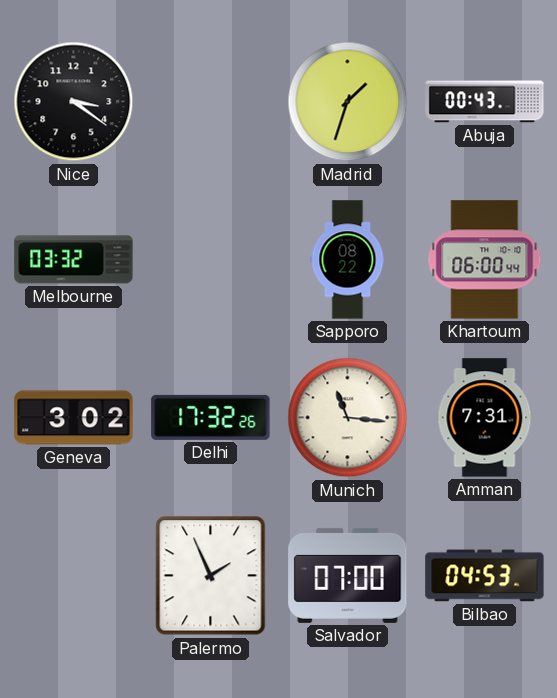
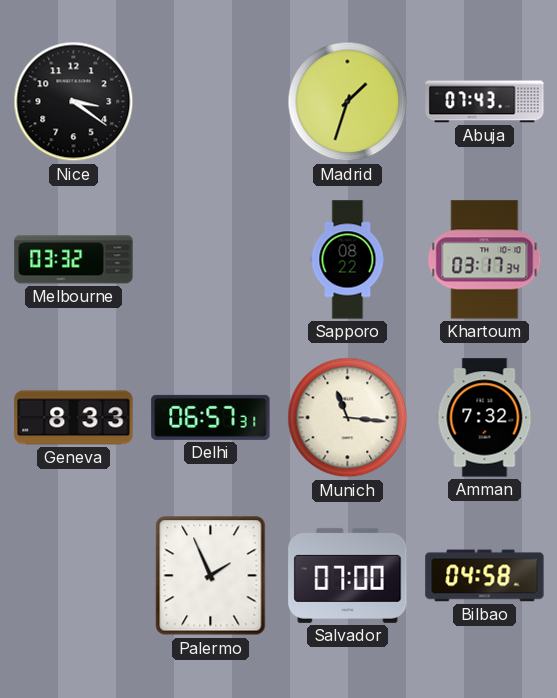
Abuja: 00:43 -> 07:43 (485, 102)
Khartoum: 06:00 -> 03:17 (485, 260)
Geneva: 3:02 -> 8:33 (74, 418)
Delhi: 17:32 -> 06:57 (211, 417)
Amman: 7:31 -> 7:32 (485, 418)
Bilbao: 04:53 -> 04:58 (485, 576)
